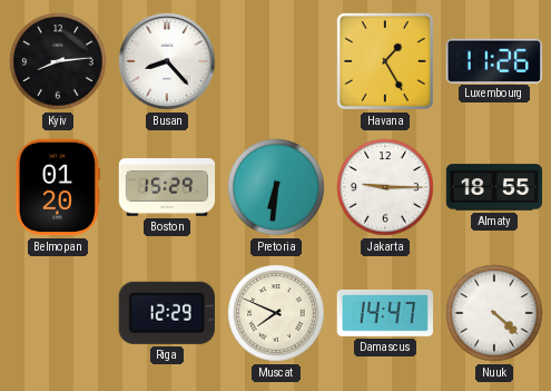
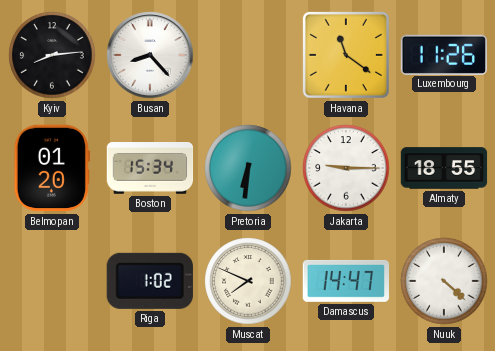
Havana: 1:25 -> 11:21 (346, 55)
Boston: 15:29 -> 15:34 (150, 169)
Riga: 12:29 -> 1:02 (150, 281)
